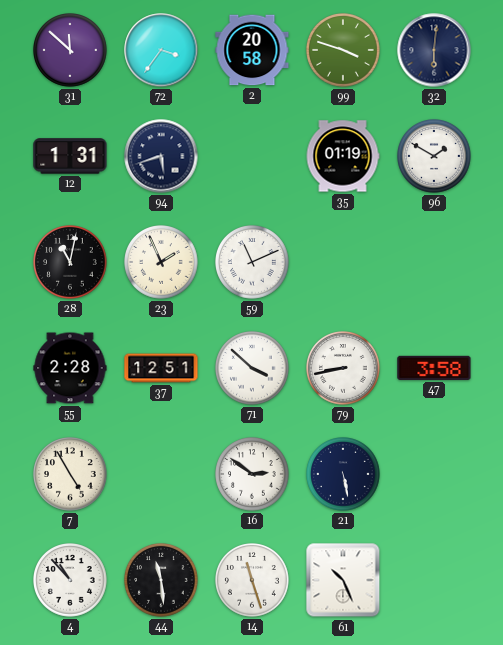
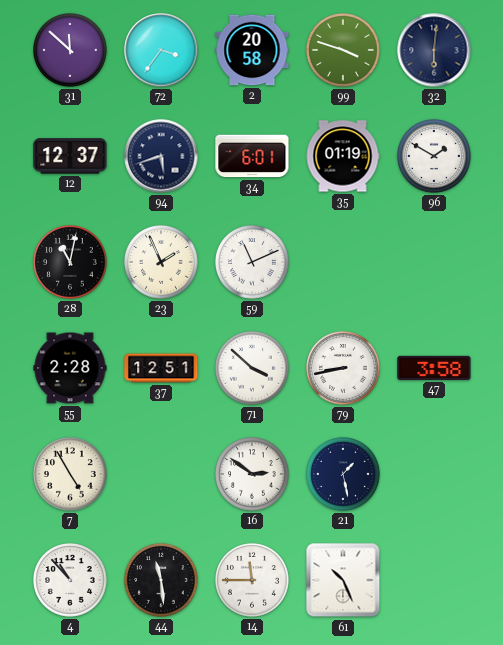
12: 1:31 -> 12:37 (70, 156)
34: none -> 6:01 (252, 156)
21: 5:28 -> 1:28 (344, 475)
14: 11:27 -> 11:45 (253, 581)
